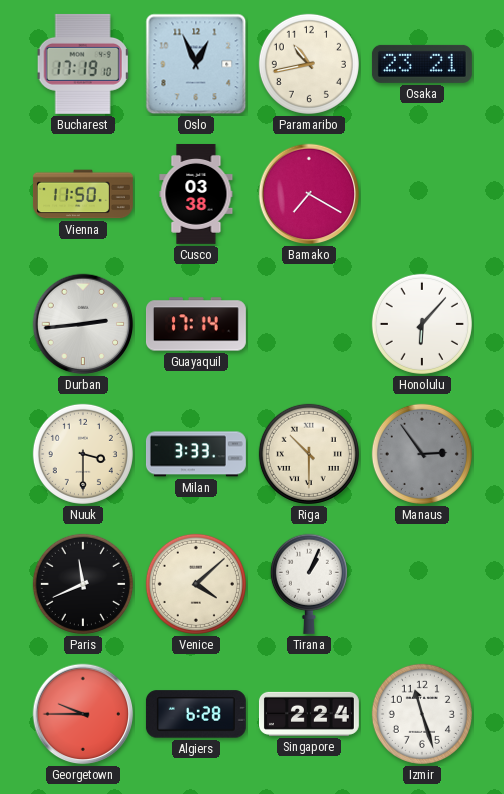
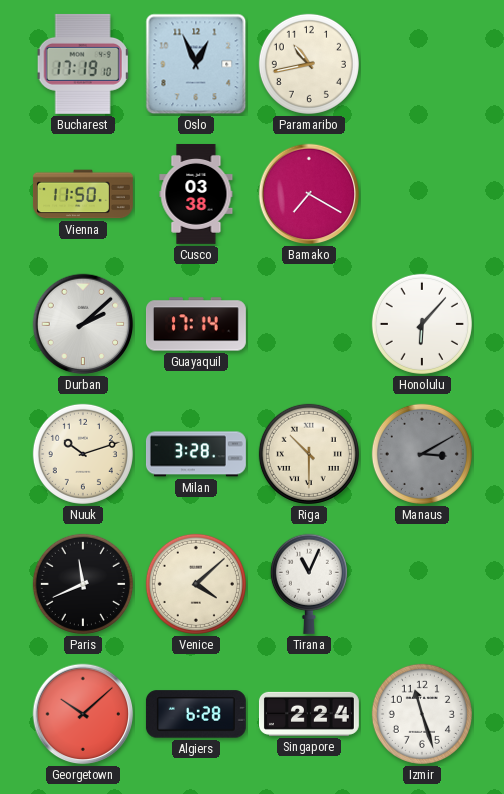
Osaka: 23:21 -> none (422, 64)
Durban: 2:44 -> 2:08 (83, 324)
Nuuk: 3:30 -> 10:12 (83, 454)
Milan: 3:33 -> 3:28 (196, 454)
Manaus: 2:54 -> 3:10 (422, 454)
Tirana: 1:04 -> 11:04 (309, 584)
Georgetown: 9:45 -> 10:08 (83, 714)
